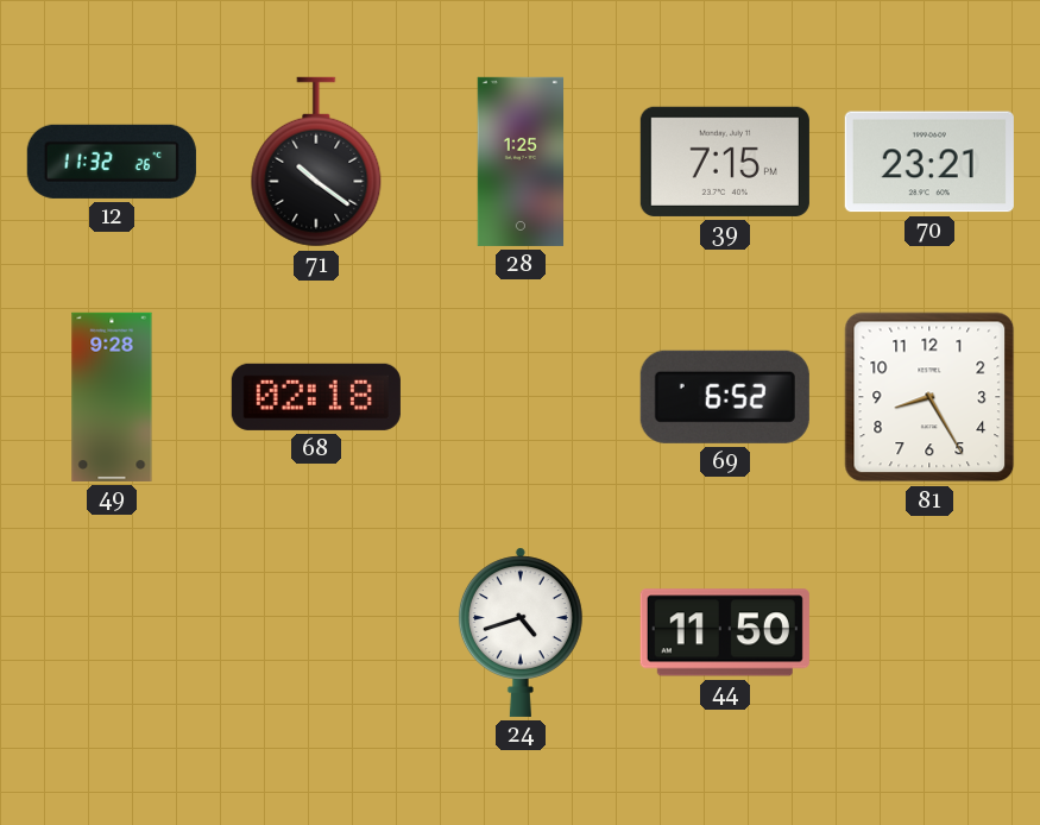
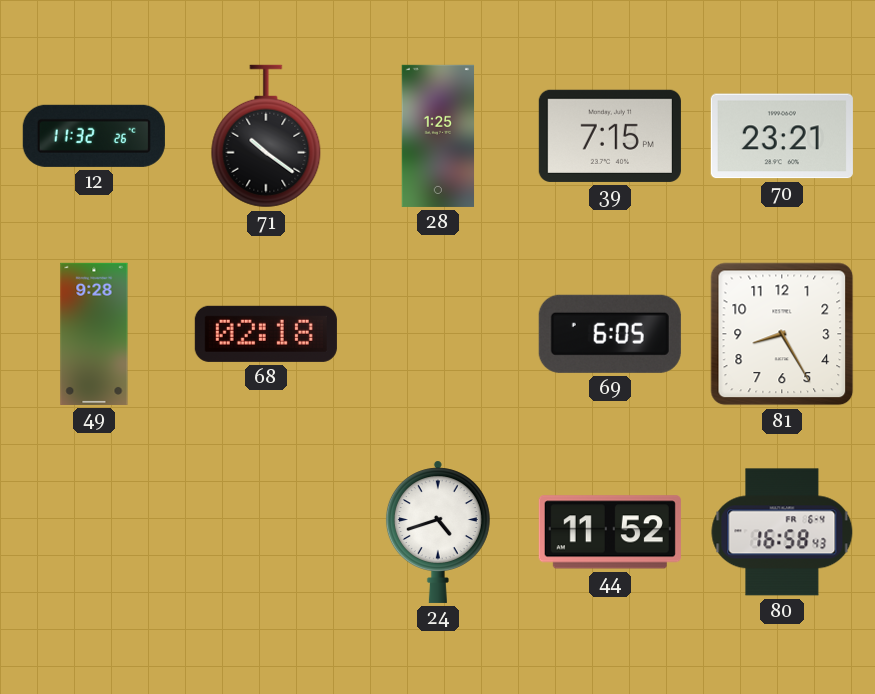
69: 6:52 -> 6:05 (610, 334)
44: 11:50 -> 11:52 (610, 532)
80: none -> 16:58 (782, 532)
